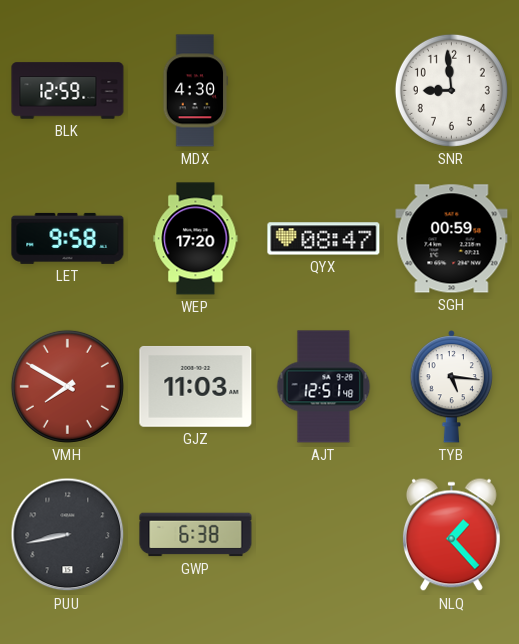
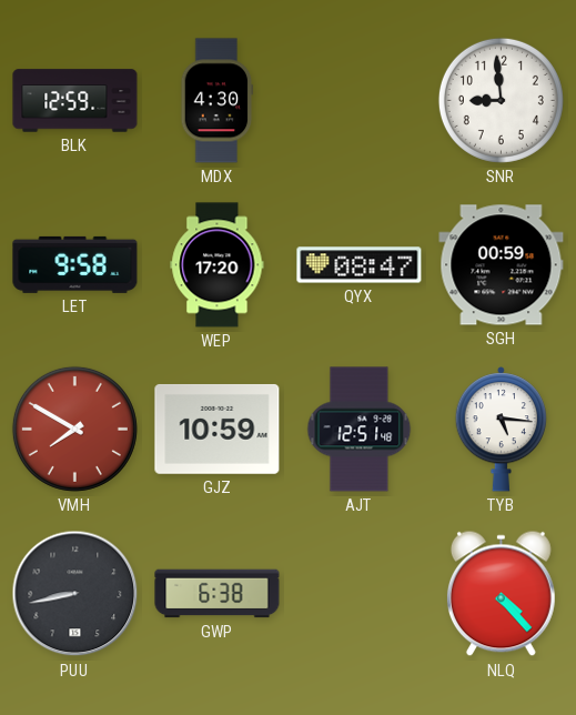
GJZ: 11:03 -> 10:59 (218, 430)
NLQ: 1:23 -> 4:23 (501, 594)
